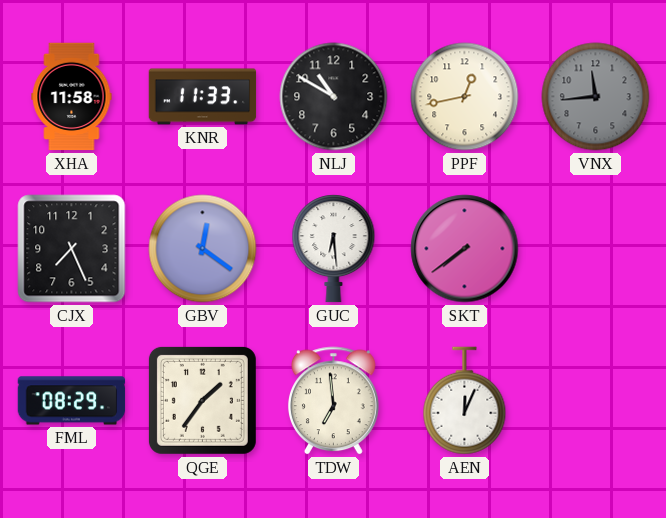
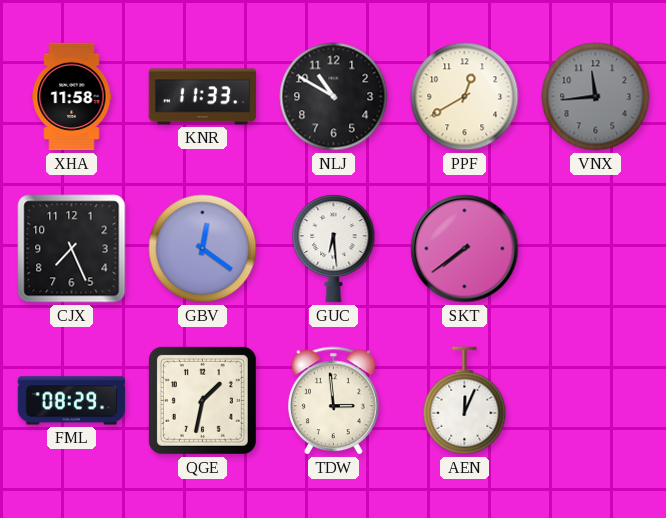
PPF: 12:43 -> 12:40 (465, 97)
QGE: 1:36 -> 1:32 (202, 400)
TDW: 6:59 -> 2:59 (333, 401)
